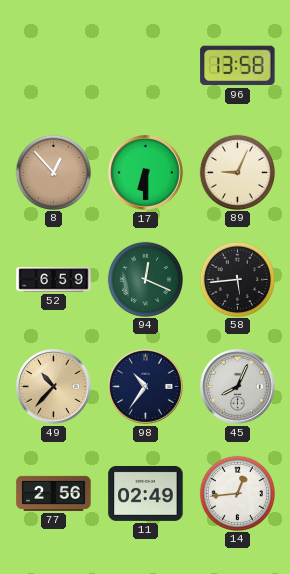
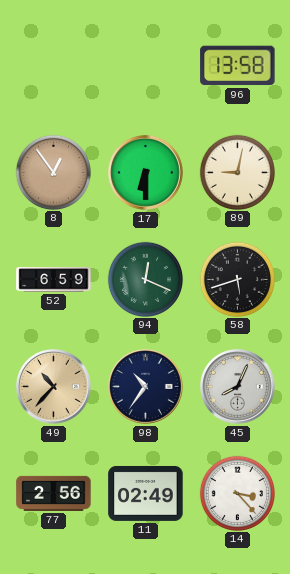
8: 12:53 -> 12:54 (53, 172)
89: 9:04 -> 9:02 (237, 172)
58: 5:44 -> 5:42 (237, 279)
14: 12:44 -> 3:23 (237, 493)
